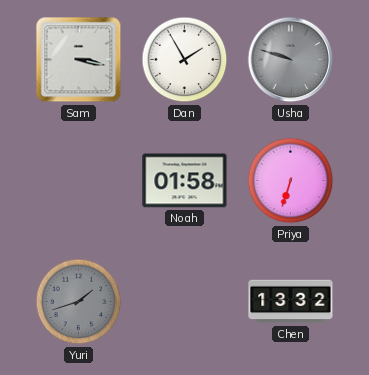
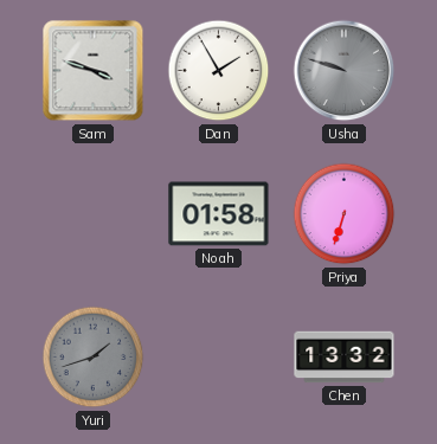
Sam: 3:17 -> 3:48 (94, 71)
